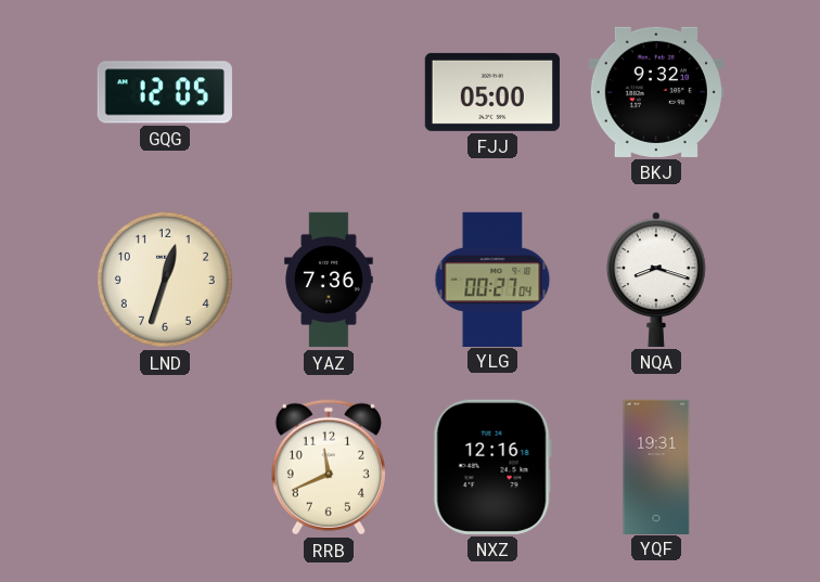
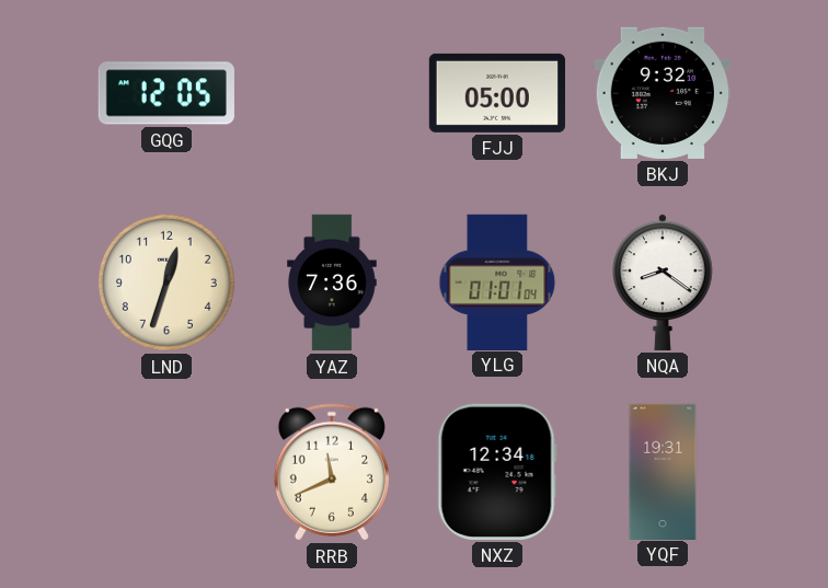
YLG: 00:27 -> 01:01 (497, 281)
NQA: 8:18 -> 8:21 (664, 283)
NXZ: 12:16 -> 12:34 (497, 472)
